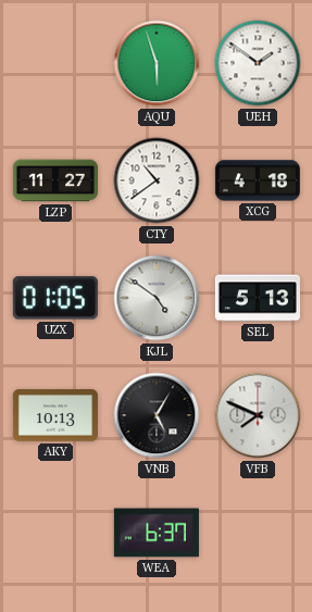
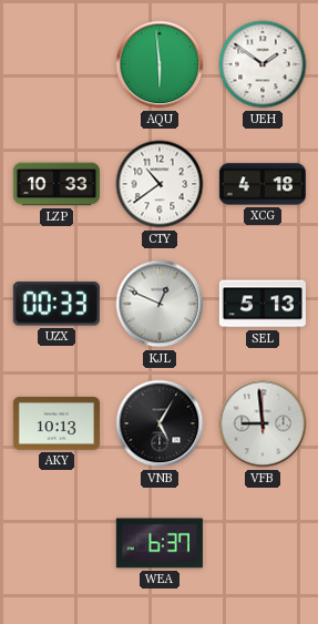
AQU: 5:57 -> 5:59 (160, 64)
LZP: 11:27 -> 10:33 (57, 184)
UZX: 01:05 -> 00:33 (57, 304)
KJL: 4:51 -> 12:49 (160, 304)
VFB: 7:49 -> 8:59 (263, 423)
